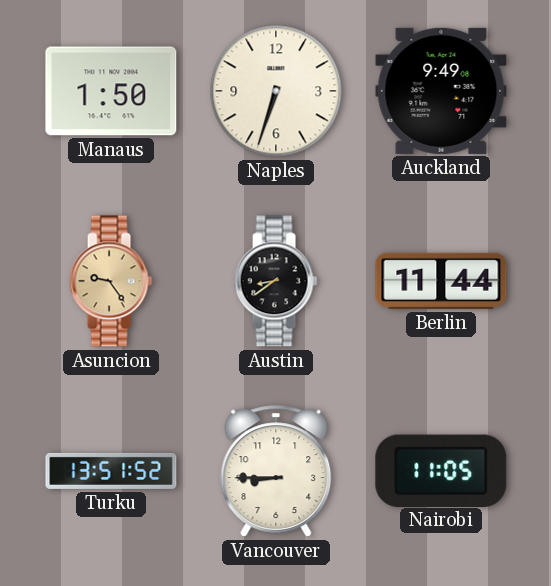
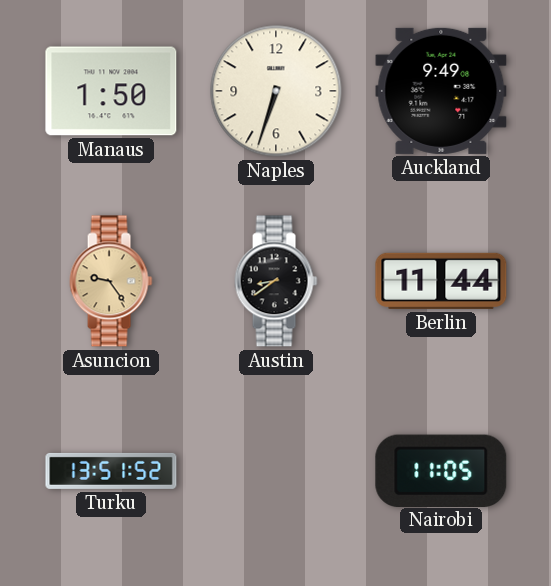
Vancouver: 8:45 -> none (276, 471)
